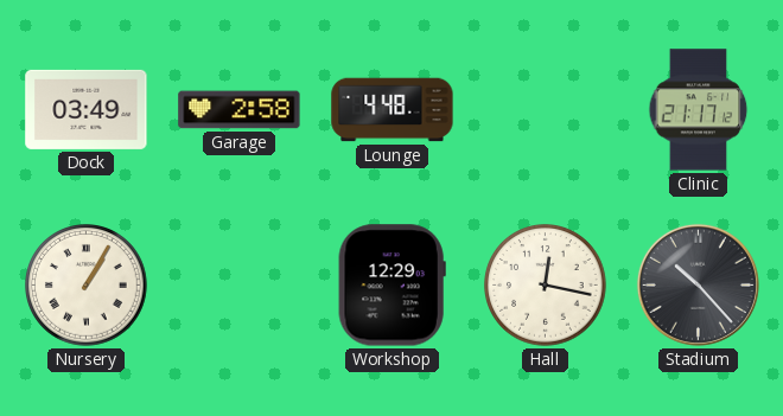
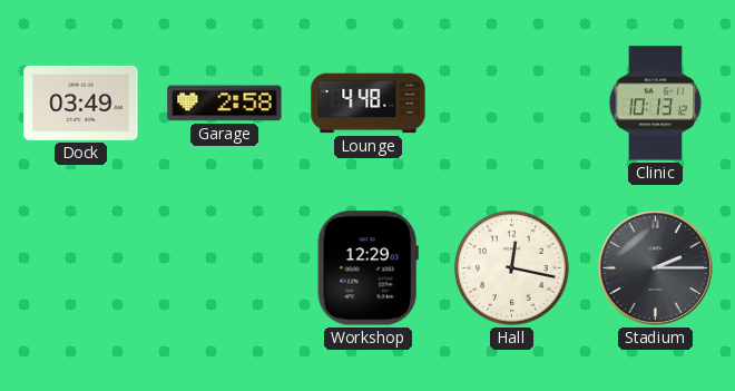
Clinic: 21:17 -> 10:13 (656, 104)
Nursery: 1:05 -> none (87, 286)
Stadium: 10:23 -> 2:15 (655, 267)
